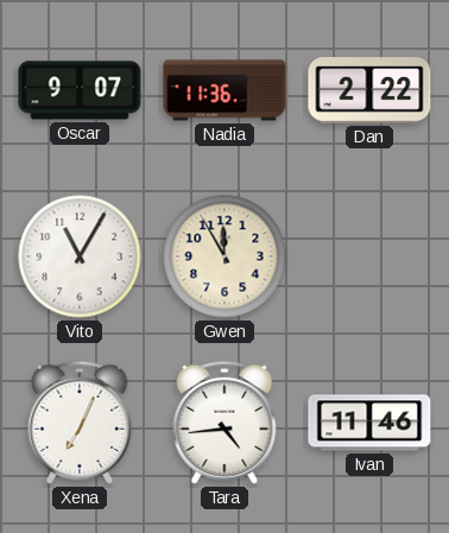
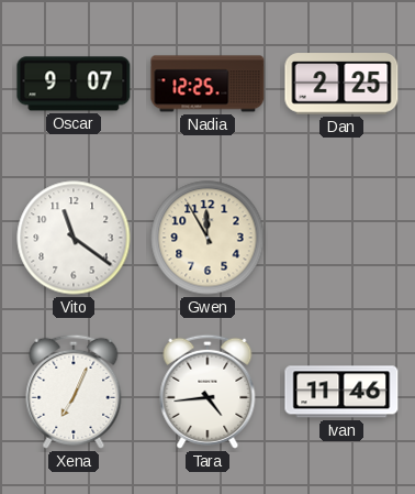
Nadia: 11:36 -> 12:25 (207, 84)
Dan: 2:22 -> 2:25 (341, 84)
Vito: 11:05 -> 11:21 (74, 238)
